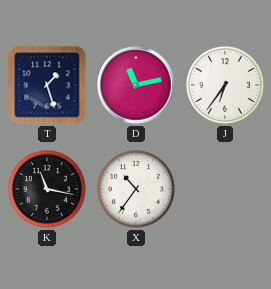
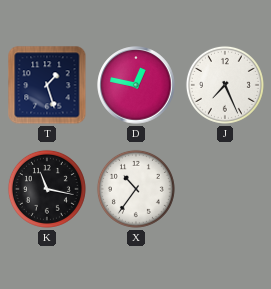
D: 11:13 -> 12:47 (136, 85)
J: 6:36 -> 7:26 (225, 85)
